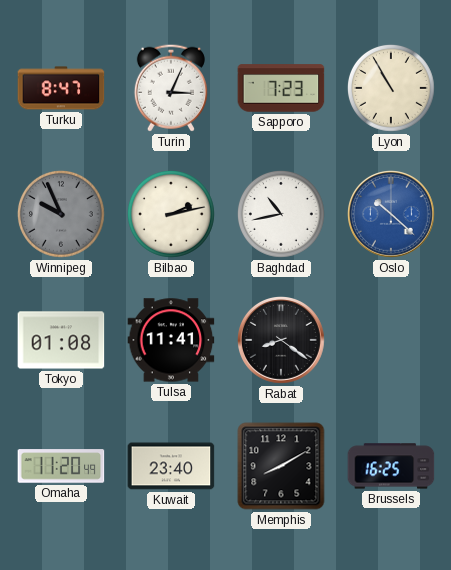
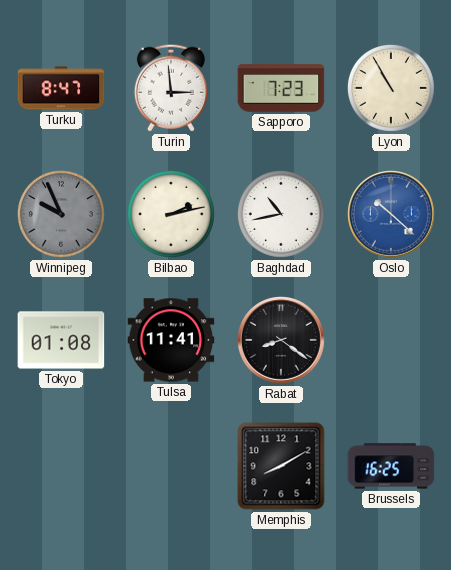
Turin: 3:04 -> 2:59 (171, 88)
Omaha: 11:20 -> none (61, 466)
Kuwait: 23:40 -> none (171, 466)
